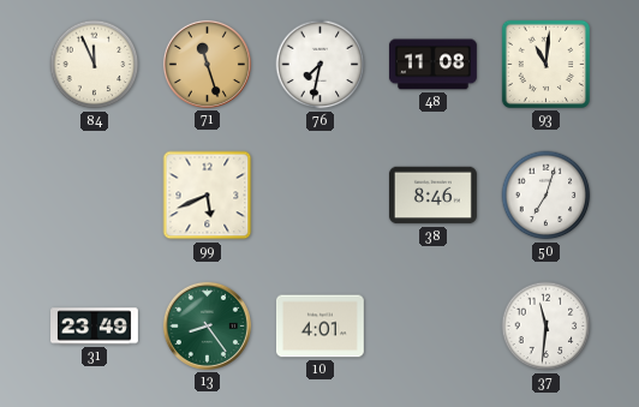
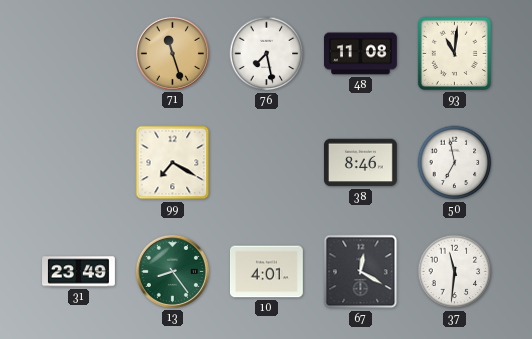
84: 11:56 -> none (95, 65)
76: 7:32 -> 7:28 (267, 54)
99: 5:41 -> 7:20 (173, 163)
50: 7:03 -> 6:58 (455, 163)
67: none -> 12:20 (361, 272)
